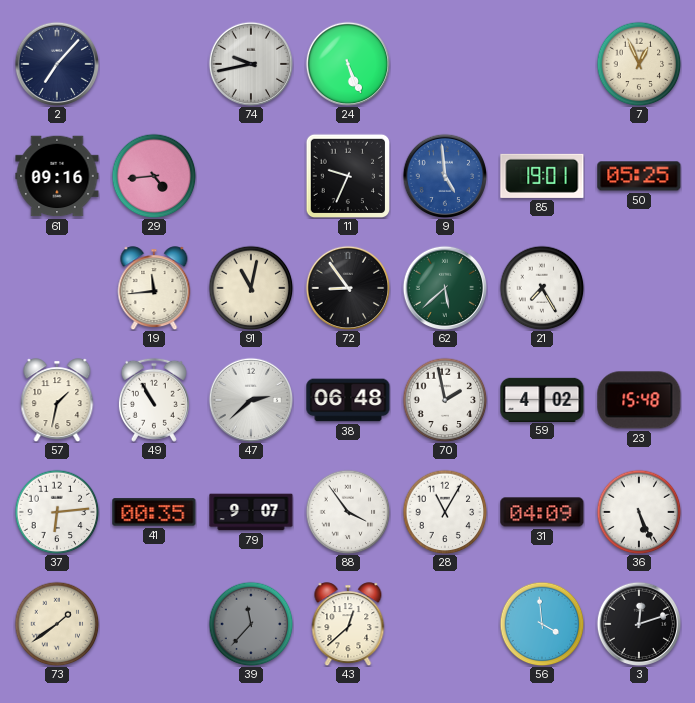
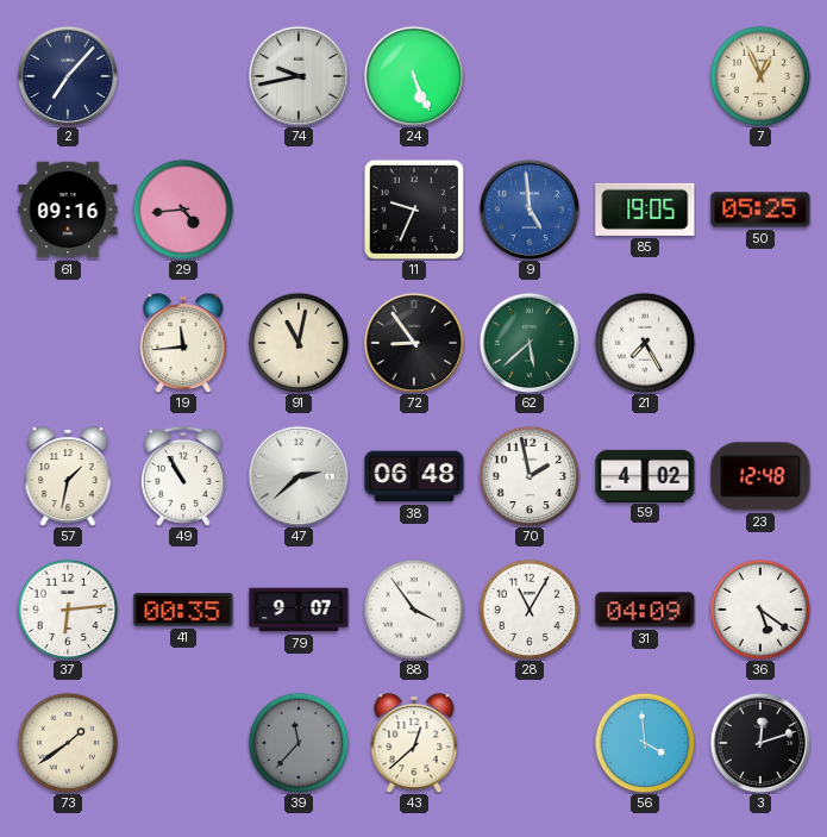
85: 19:01 -> 19:05 (645, 210)
23: 15:48 -> 12:48 (760, 476)
36: 5:26 -> 5:21 (760, 610)
